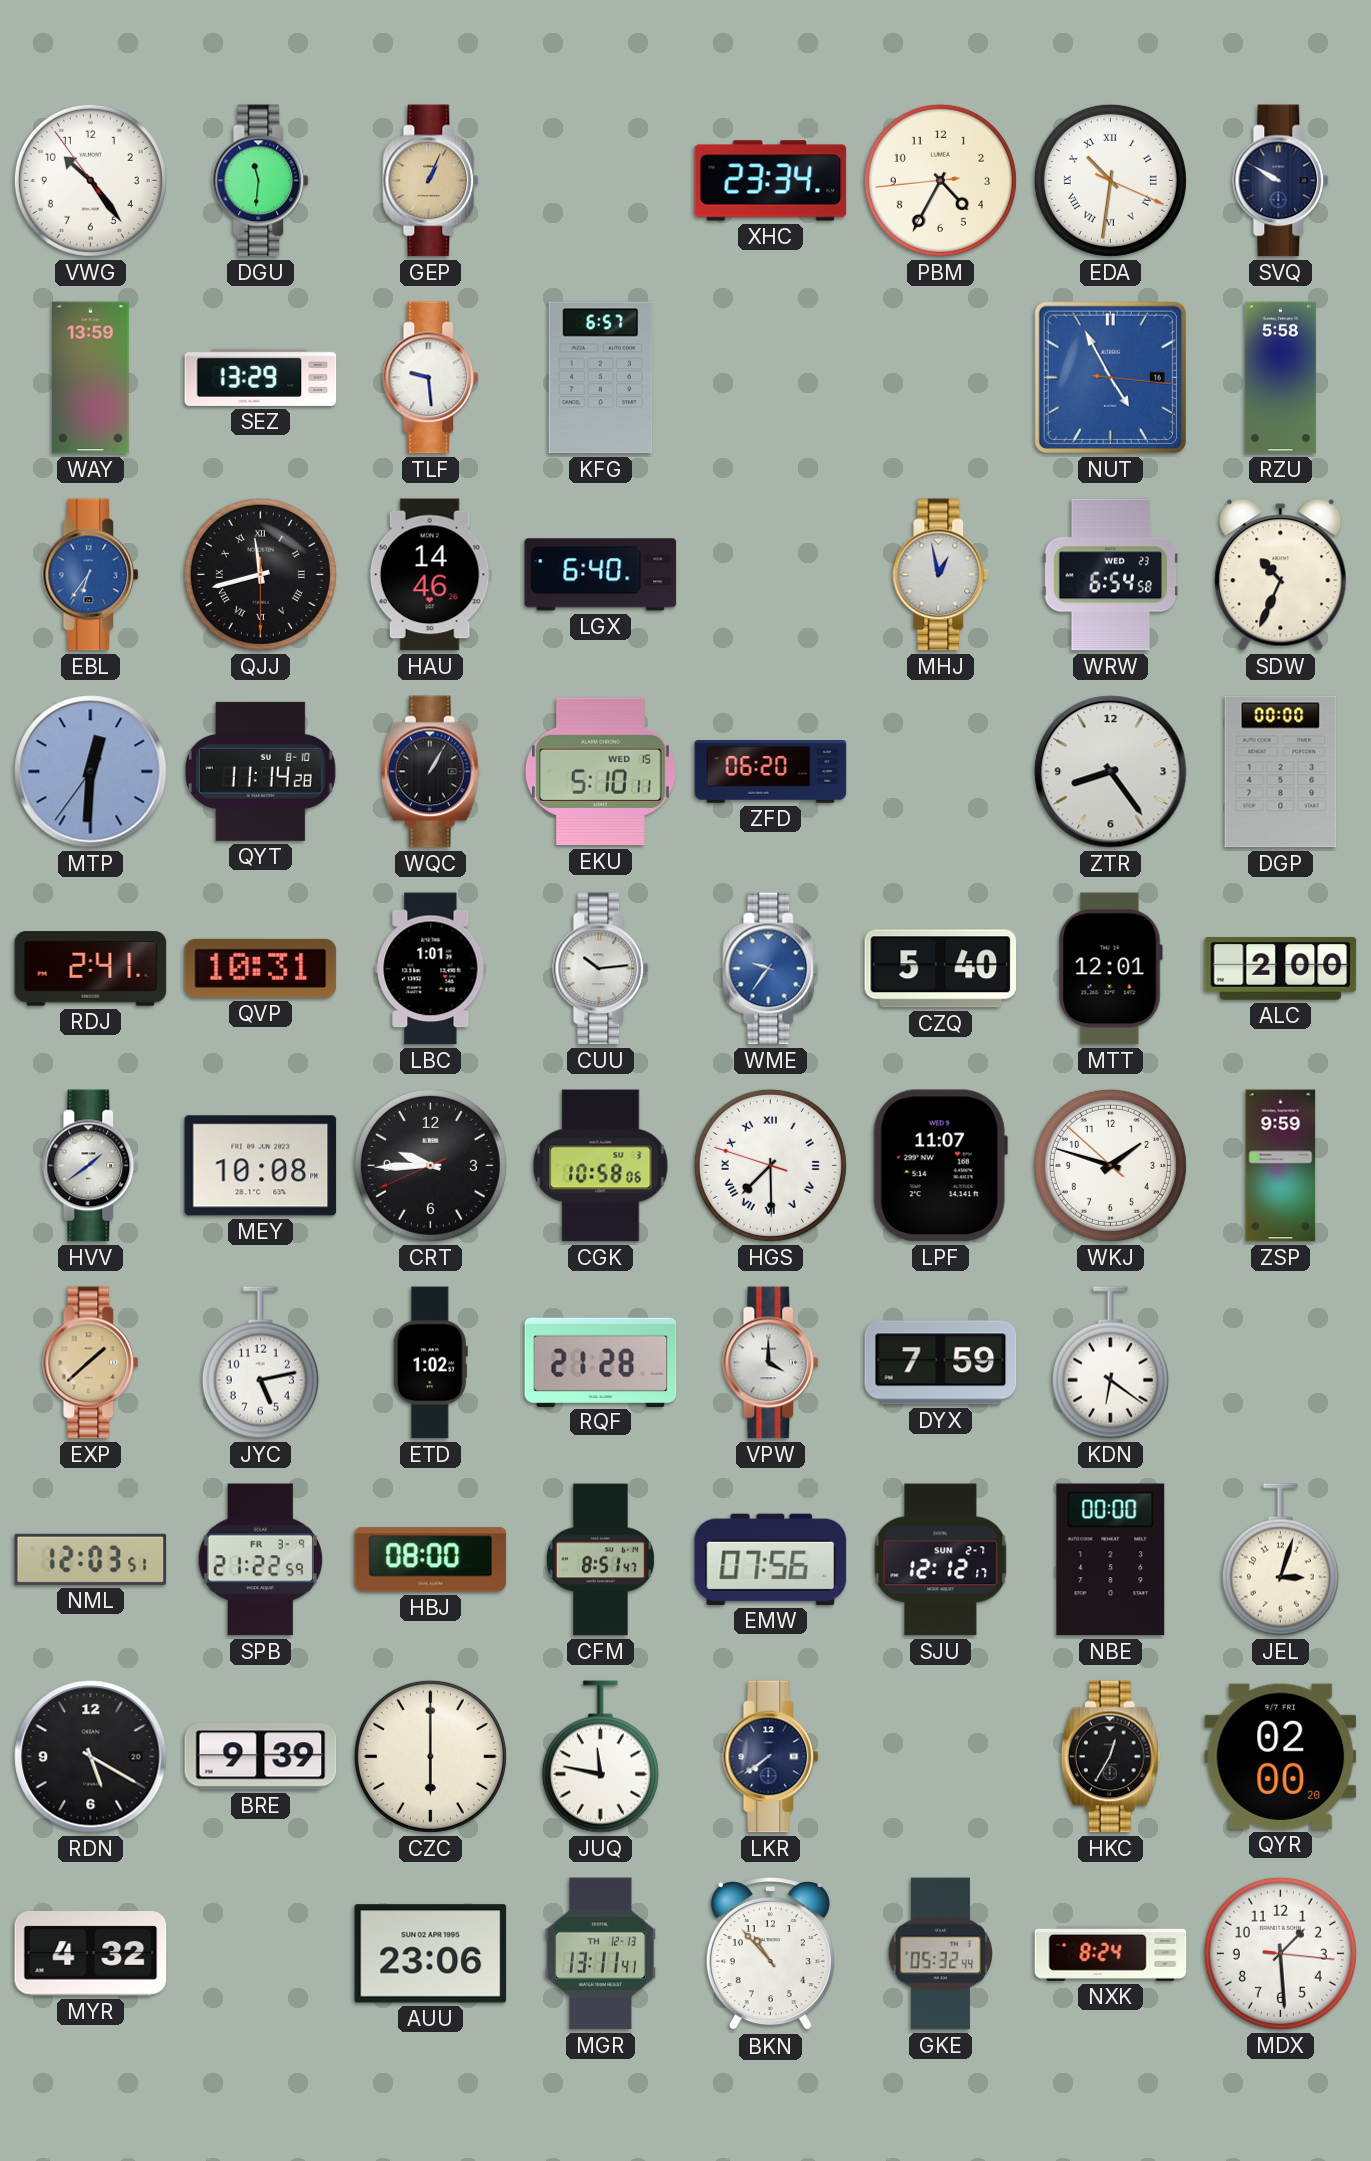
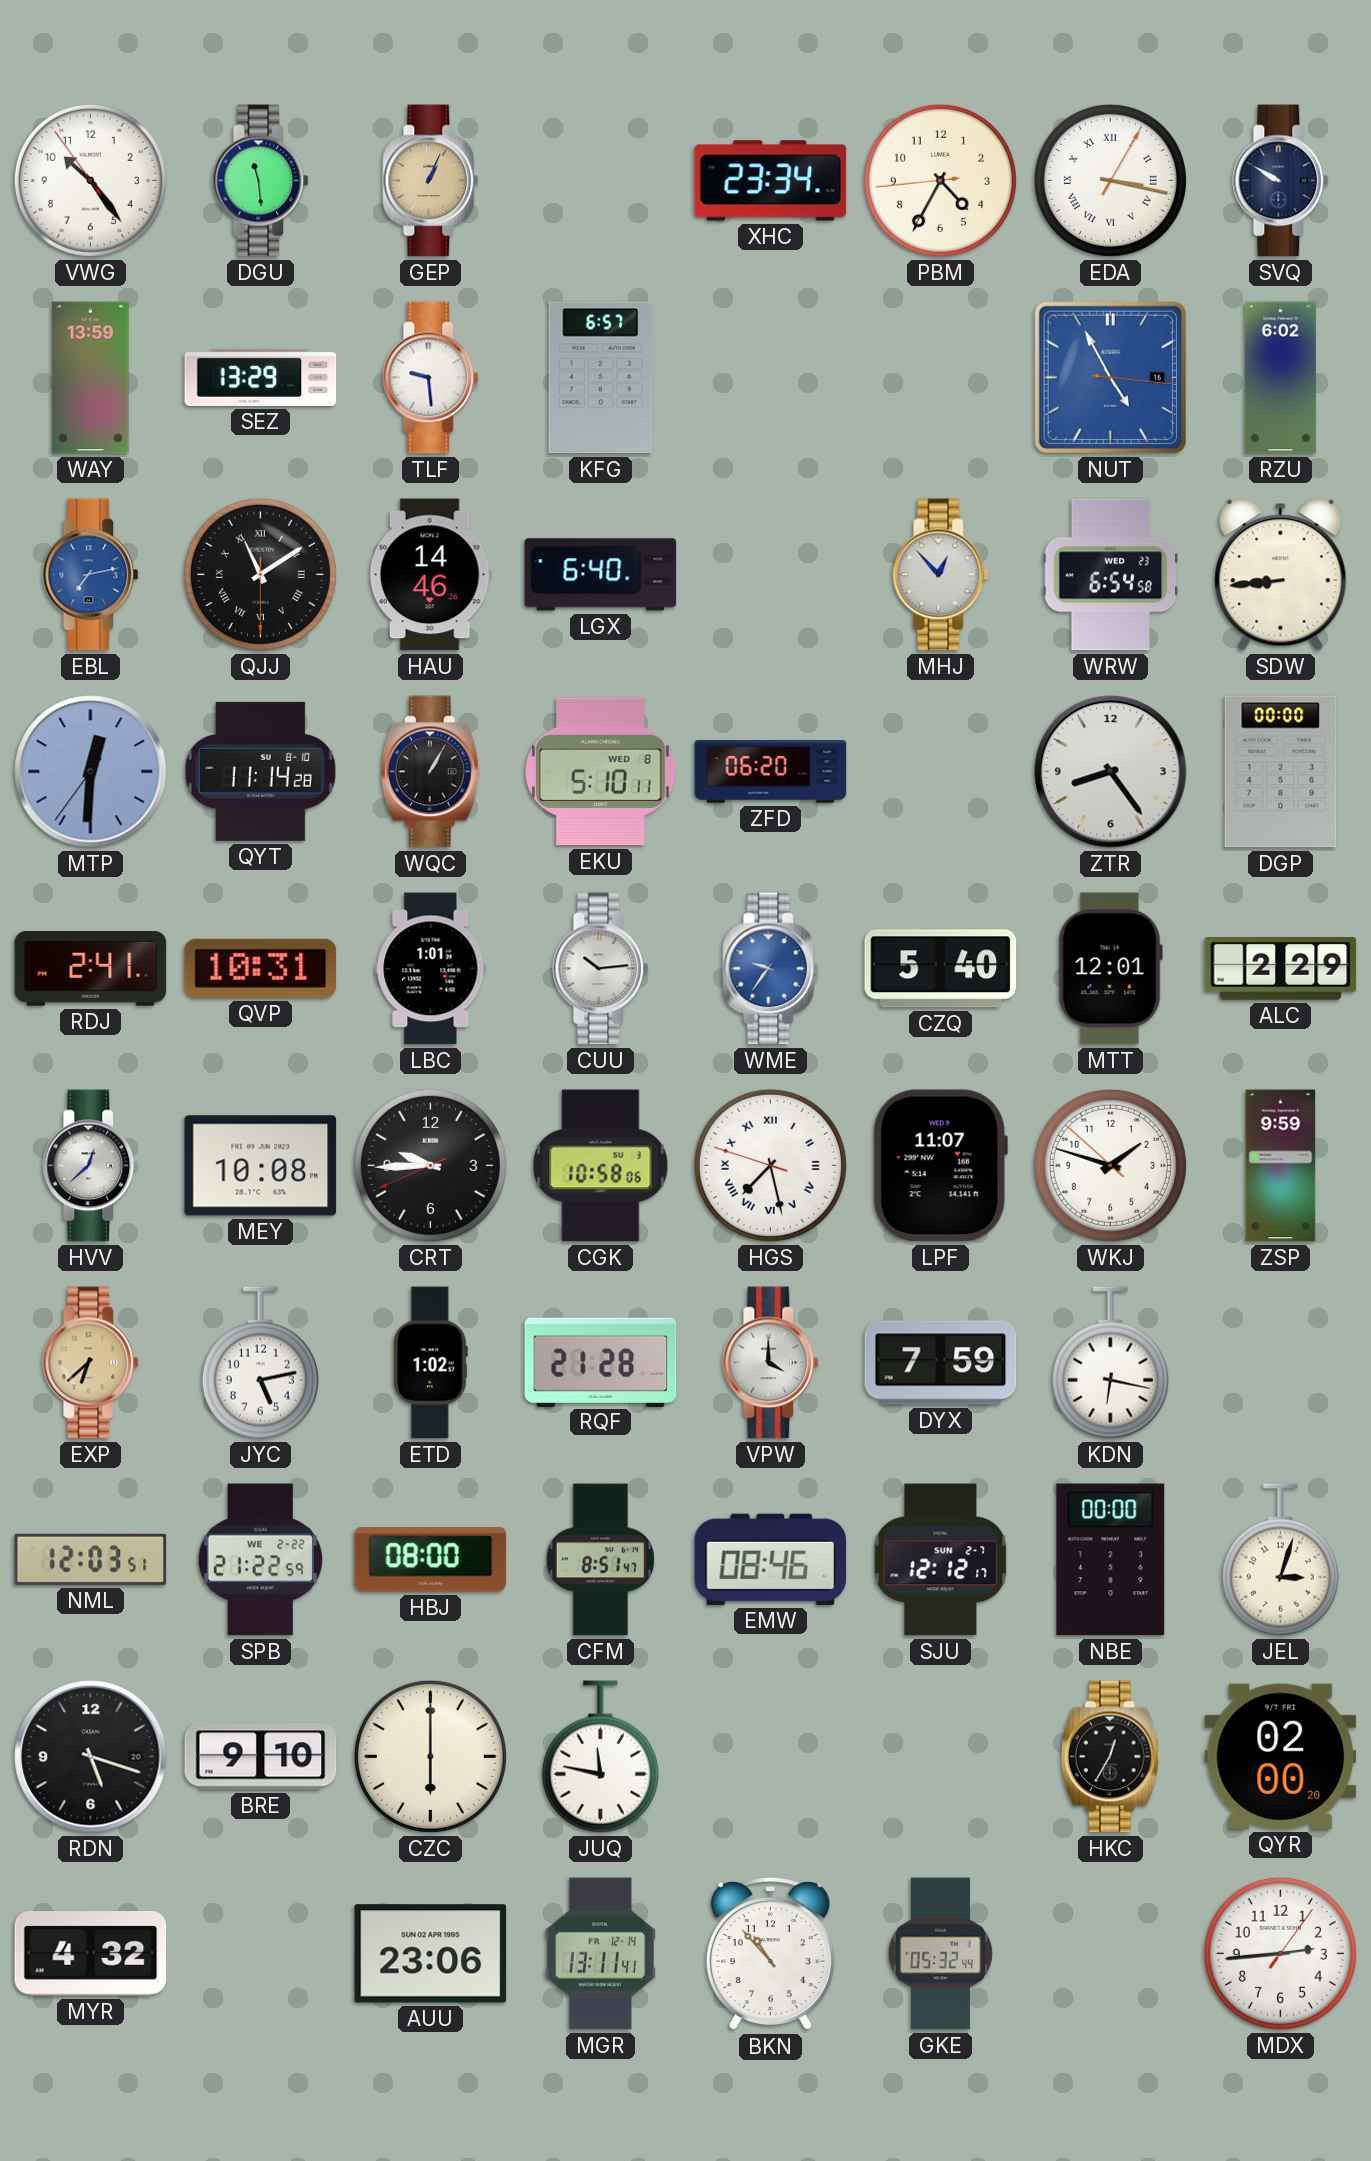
DGU: 11:31 -> 11:29 (261, 181)
EDA: 10:31 -> 3:17 (1110, 180)
RZU: 5:58 -> 6:02 (1280, 378)
EBL: 6:36 -> 7:13 (91, 575)
QJJ: 11:42 -> 11:09 (260, 574)
MHJ: 12:58 -> 12:53 (941, 575)
SDW: 10:34 -> 8:44 (1281, 575)
EKU date: WED 15 -> WED 8 (600, 772)
ALC: 2:00 -> 2:29 (1281, 969)
HVV: 1:39 -> 12:38 (91, 1166)
HGS: 7:29 -> 7:27 (770, 1165)
EXP: 1:38 -> 6:38 (91, 1363)
KDN: 6:21 -> 6:17 (1110, 1363)
SPB date: FR 3-9 -> WE 2-22 (260, 1560)
EMW: 07:56 -> 08:46 (771, 1559)
RDN: 5:20 -> 5:18 (91, 1757)
BRE: 9:39 -> 9:10 (261, 1757)
LKR: 7:39 -> none (771, 1757)
MGR date: TH 12-13 -> FR 12-14 (600, 1954)
NXK: 8:24 -> none (1111, 1953)
MDX: 1:29 -> 2:44 (1280, 1953)
